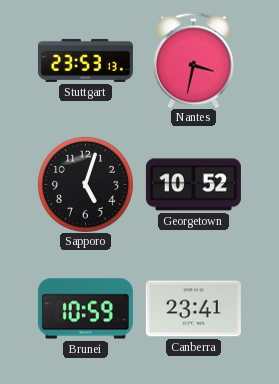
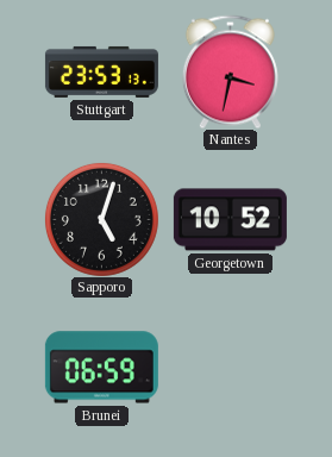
Brunei: 10:59 -> 06:59 (101, 368)
Canberra: 23:41 -> none (193, 309)
